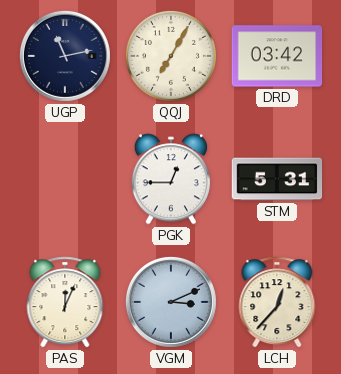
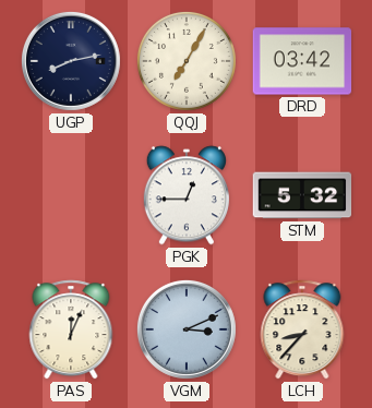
UGP: 11:13 -> 8:13 (71, 61)
STM: 5:31 -> 5:32 (302, 195)
LCH: 12:37 -> 8:37 (302, 329)
